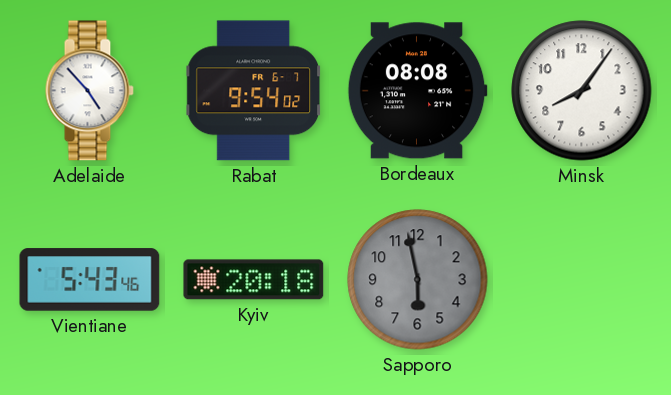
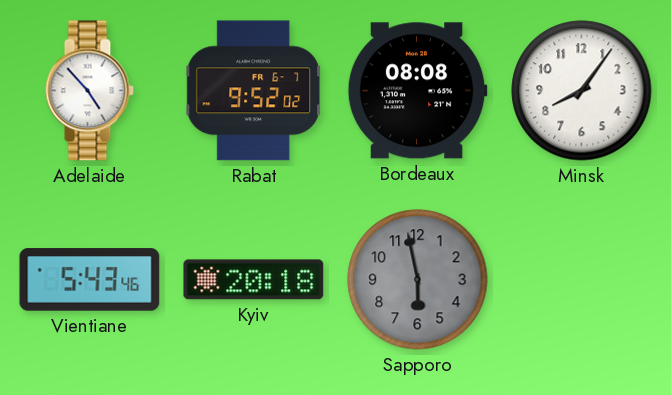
Rabat: 9:54 -> 9:52 (254, 91)
